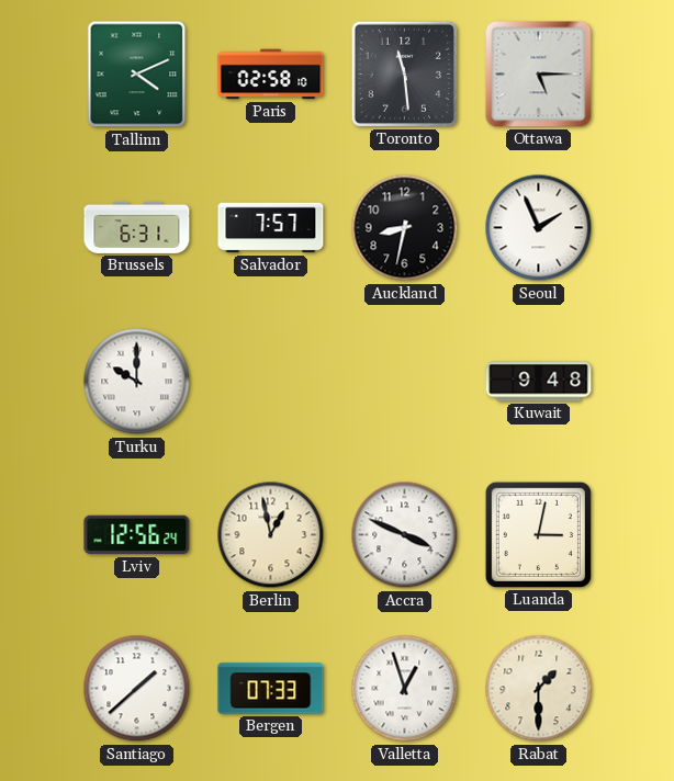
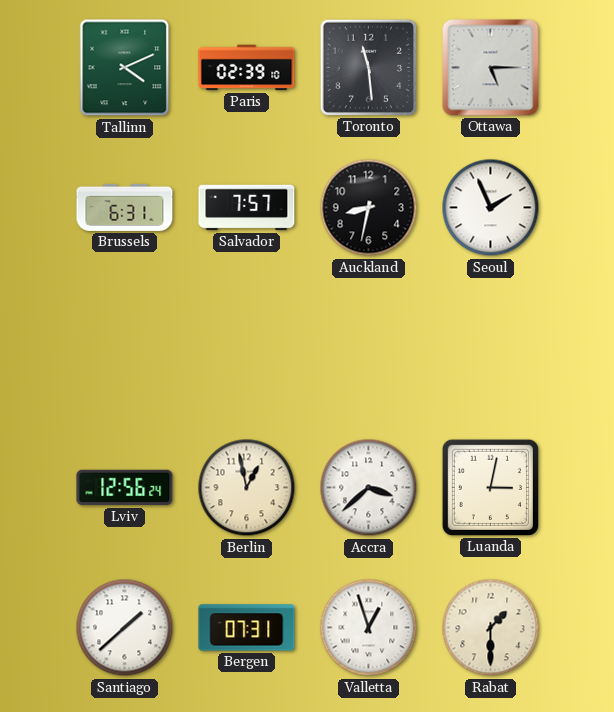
Paris: 02:58 -> 02:39 (247, 68)
Turku: 10:00 -> none (137, 382)
Kuwait: 9:48 -> none (539, 382)
Accra: 3:49 -> 3:38 (369, 488)
Bergen: 07:33 -> 07:31 (247, 628)
